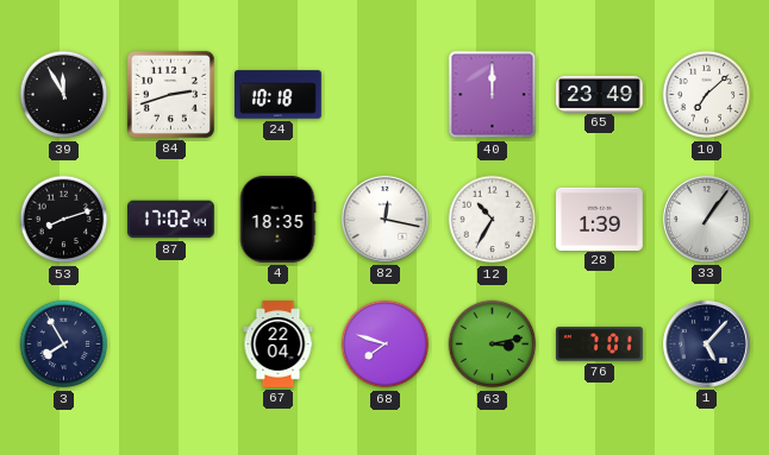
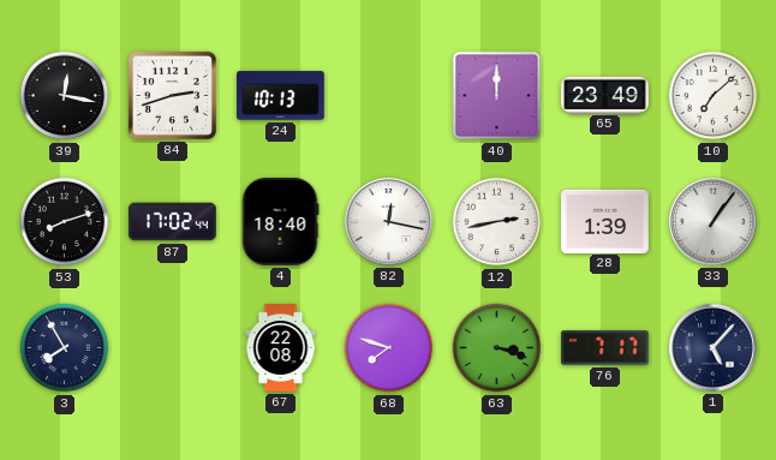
39: 11:55 -> 12:17 (65, 96)
24: 10:18 -> 10:13 (281, 96)
4: 18:35 -> 18:40 (280, 222)
12: 10:35 -> 2:43 (497, 222)
67: 22:04 -> 22:08 (281, 348)
63: 3:13 -> 3:18 (497, 348)
76: 7:01 -> 7:17 (605, 348)
